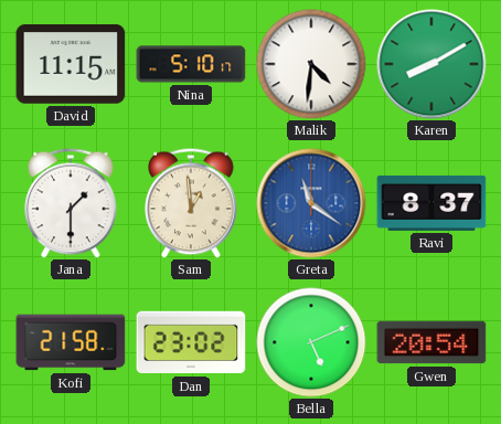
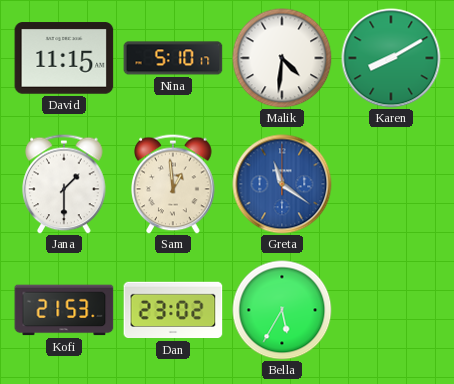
Ravi: 8:37 -> none (431, 203)
Kofi: 21:58 -> 21:53 (64, 310)
Bella: 5:11 -> 5:35 (282, 310)
Gwen: 20:54 -> none (431, 342)
